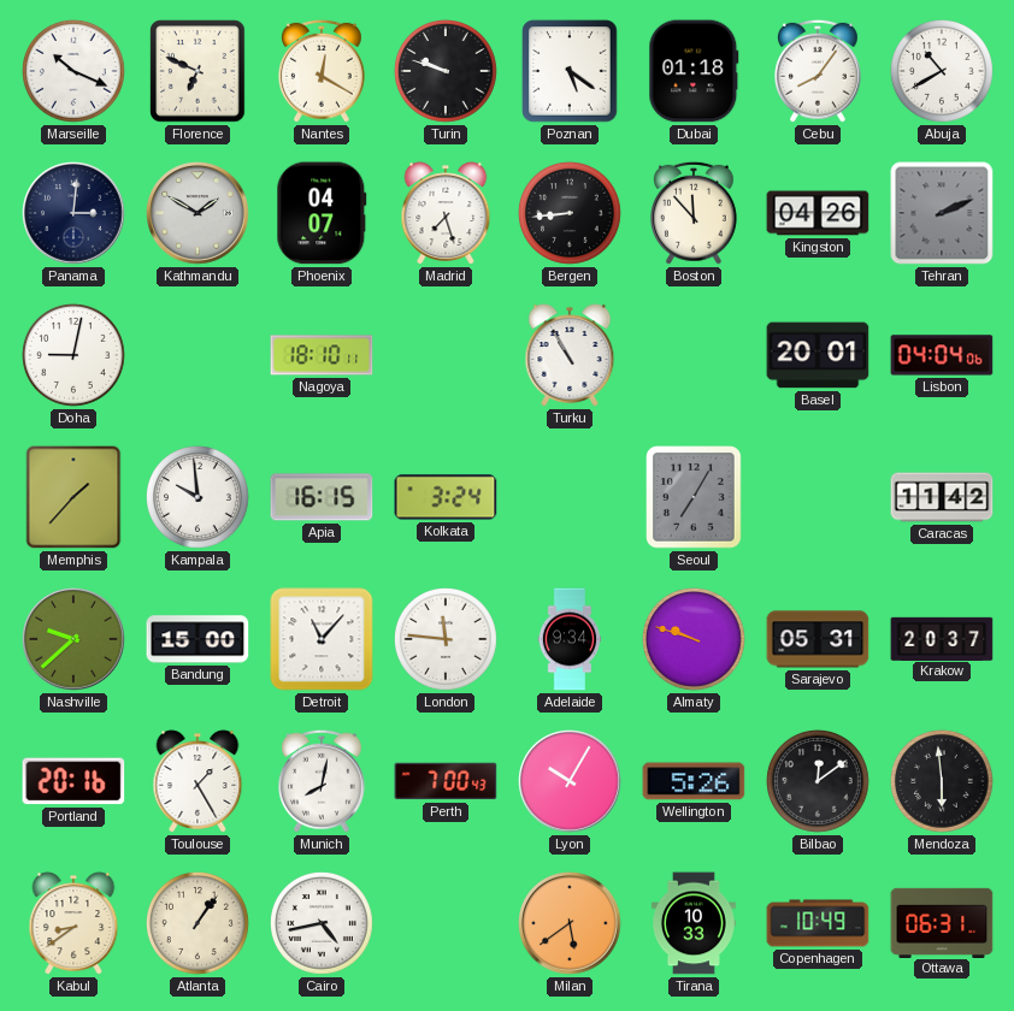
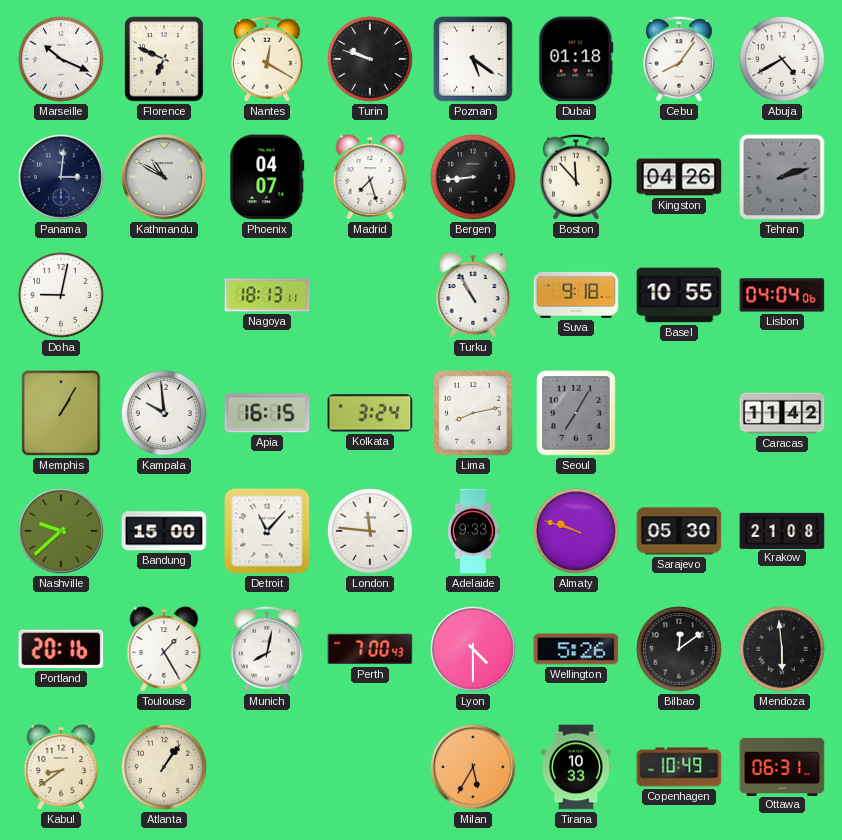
Abuja: 10:40 -> 4:40 (783, 60)
Kathmandu: 1:50 -> 10:50 (164, 177)
Tehran: 2:11 -> 2:12 (782, 177)
Nagoya: 18:10 -> 18:13 (267, 295)
Suva: none -> 9:18 (576, 295)
Basel: 20:01 -> 10:55 (679, 295)
Memphis: 1:37 -> 1:05 (61, 413)
Lima: none -> 8:13 (473, 413)
Adelaide: 9:34 -> 9:33 (473, 531)
Sarajevo: 05:31 -> 05:30 (679, 531)
Krakow: 20:37 -> 21:08 (782, 530)
Lyon: 10:05 -> 4:30 (473, 649)
Cairo: 4:43 -> none (323, 924)
Milan: 5:39 -> 5:35 (473, 767)
